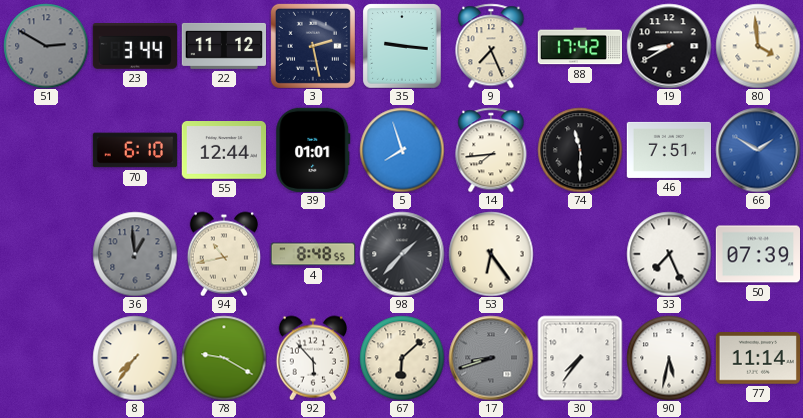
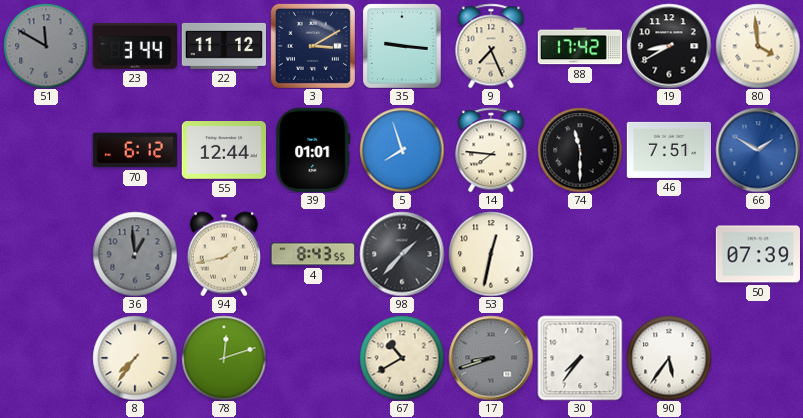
51: 2:50 -> 11:50 (46, 46)
3: 2:28 -> 3:10 (313, 46)
70: 6:10 -> 6:12 (134, 150)
14: 7:44 -> 7:46 (491, 150)
94: 10:43 -> 1:43 (224, 254)
4: 8:48 -> 8:43 (312, 254)
53: 6:24 -> 12:32 (491, 254)
33: 7:26 -> none (669, 254)
78: 9:20 -> 12:12 (224, 358)
92: 5:53 -> none (313, 358)
67: 6:08 -> 10:40 (402, 358)
90: 5:32 -> 5:36 (669, 358)
77: 11:14 -> none (757, 358)
